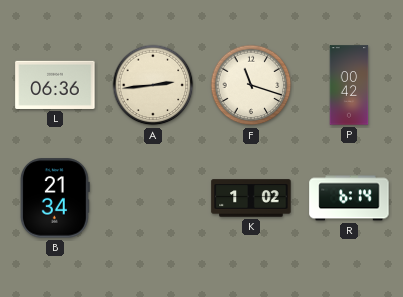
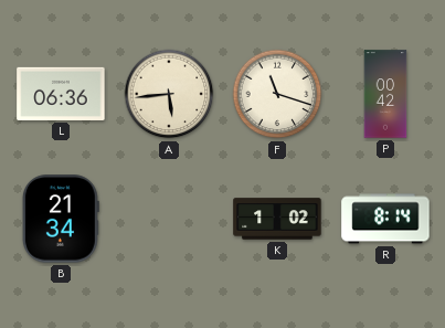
A: 2:44 -> 5:44 (169, 94)
R: 6:14 -> 8:14 (385, 219)
